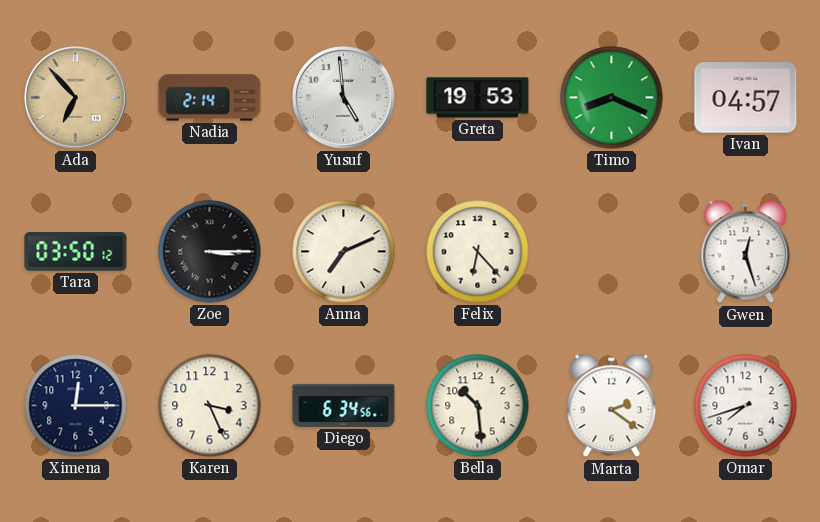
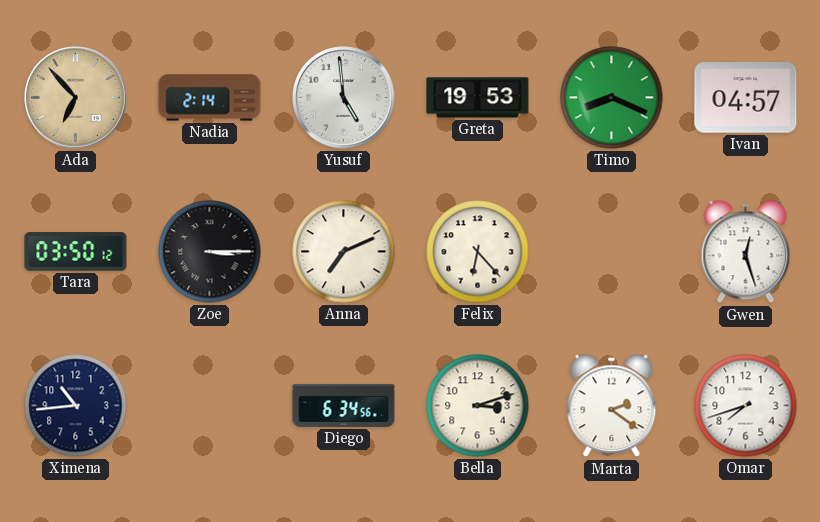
Ximena: 12:15 -> 10:44 (76, 406)
Karen: 3:26 -> none (210, 406)
Bella: 10:29 -> 3:12 (478, 406)
